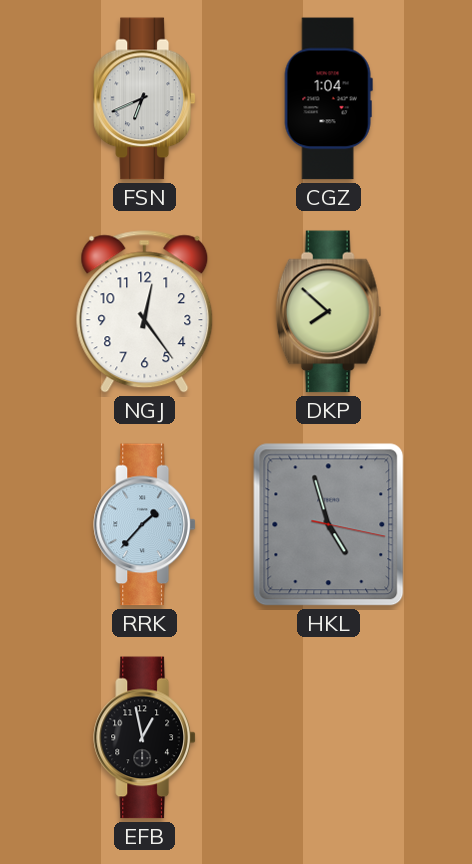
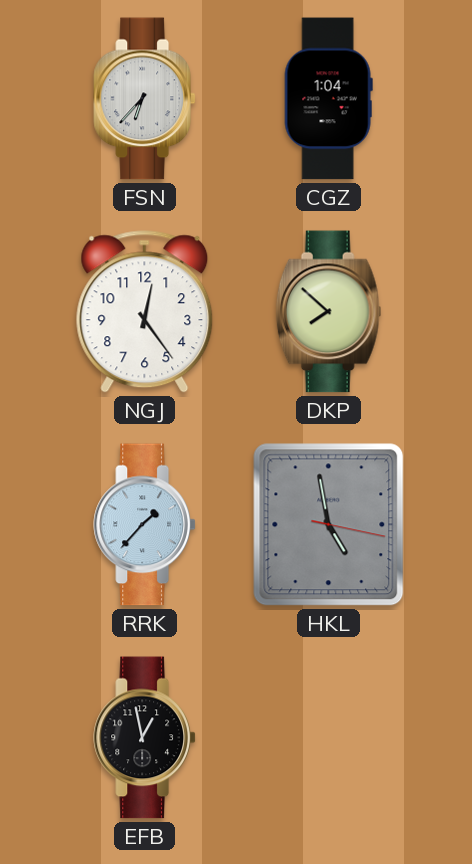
FSN: 6:41 -> 6:37 (145, 99)
HKL: 4:57 -> 4:58 (329, 525)
